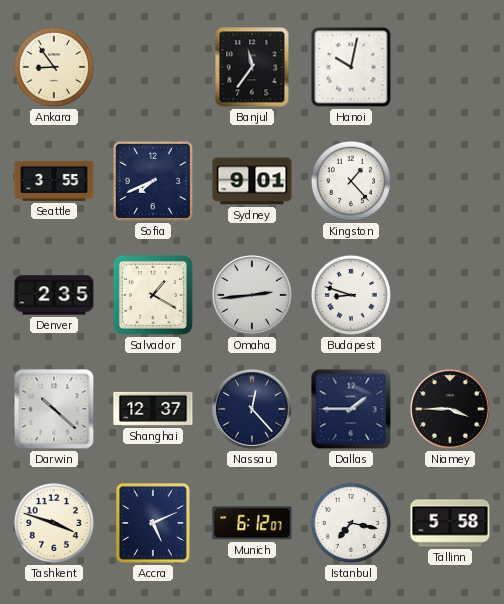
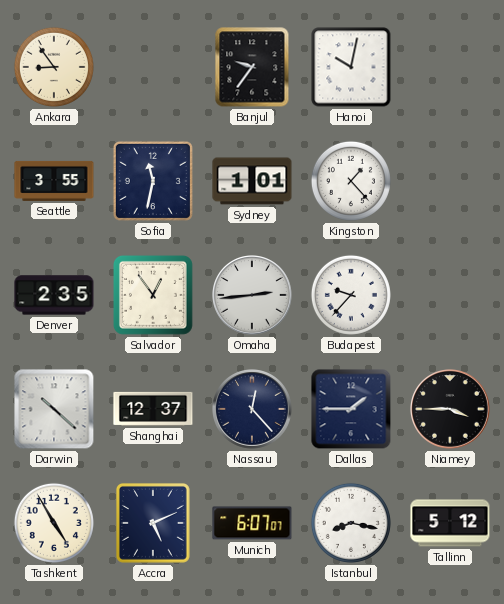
Banjul: 11:36 -> 9:36 (252, 67)
Sofia: 7:41 -> 11:32 (153, 181)
Sydney: 9:01 -> 1:01 (252, 181)
Salvador: 1:20 -> 12:54 (153, 295)
Budapest: 8:48 -> 9:37 (351, 295)
Tashkent: 3:48 -> 4:55 (54, 523)
Munich: 6:12 -> 6:07 (252, 523)
Istanbul: 7:17 -> 8:17 (351, 523)
Tallinn: 5:58 -> 5:12 (450, 523)
